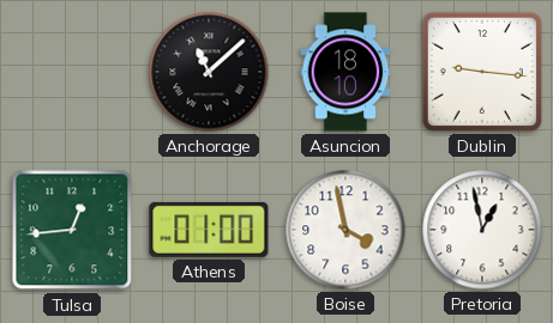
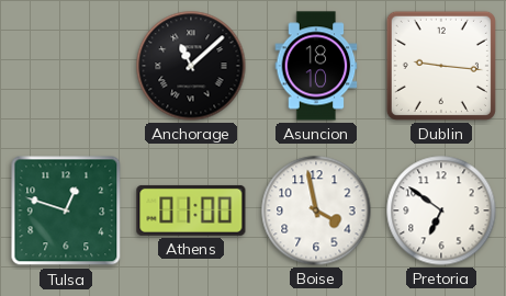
Tulsa: 12:44 -> 12:48 (66, 210)
Pretoria: 12:58 -> 6:51 (441, 210)
